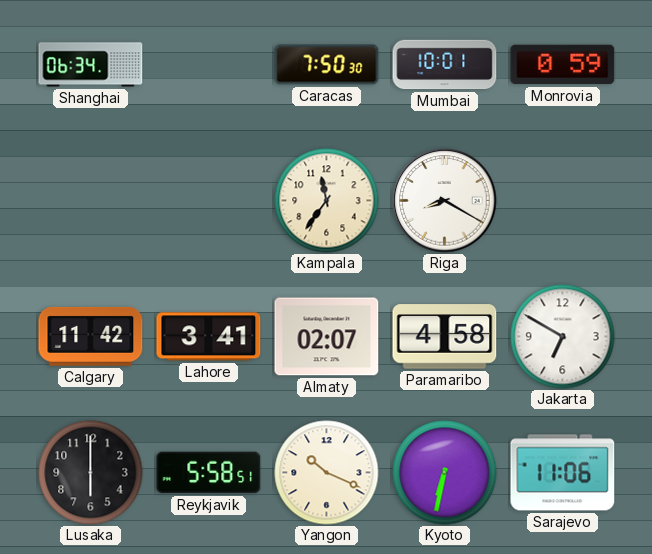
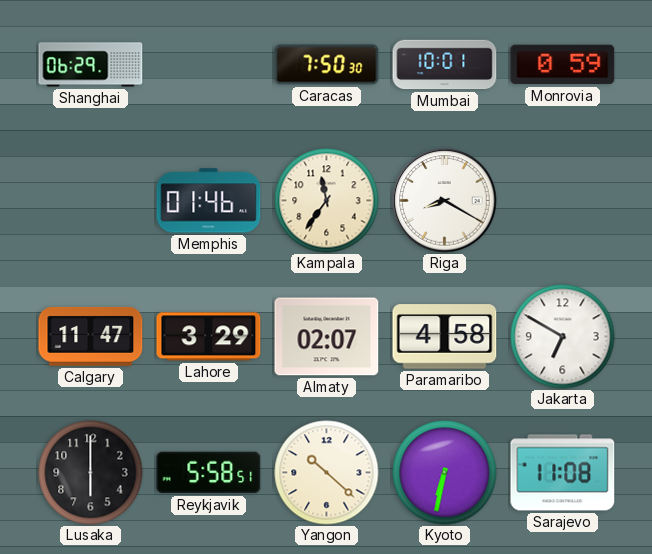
Shanghai: 06:34 -> 06:29 (91, 65)
Memphis: none -> 01:46 (209, 201)
Calgary: 11:42 -> 11:47 (91, 336)
Lahore: 3:41 -> 3:29 (209, 337)
Yangon: 10:19 -> 10:22 (327, 473)
Sarajevo: 11:06 -> 11:08 (563, 473)
